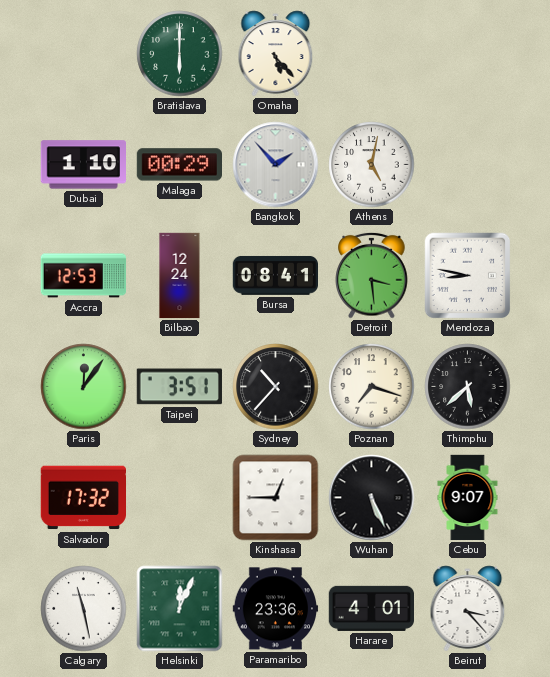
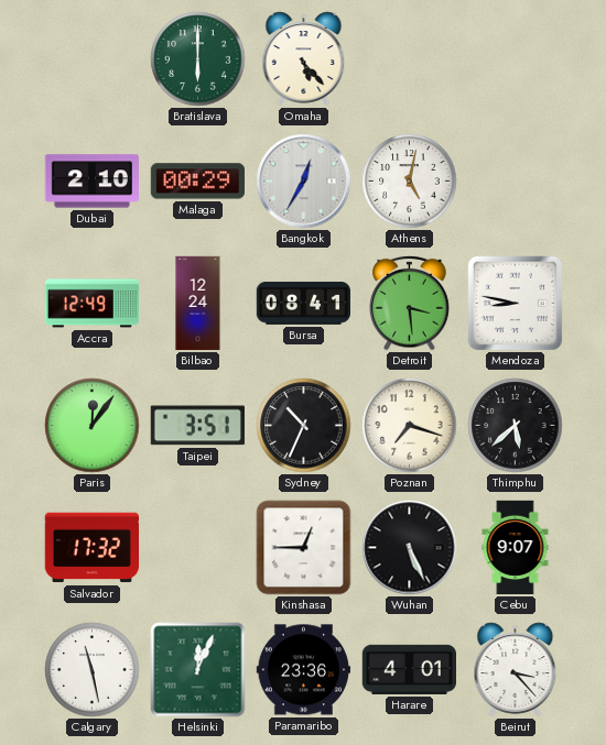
Dubai: 1:10 -> 2:10 (91, 182)
Bangkok: 1:53 -> 12:35 (304, 182)
Accra: 12:53 -> 12:49 (93, 304)
Sydney: 10:37 -> 10:34 (304, 426)
